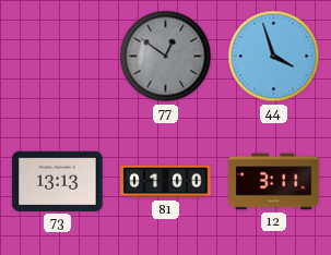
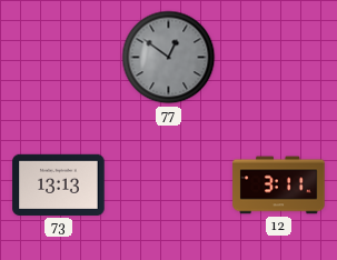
44: 3:57 -> none (274, 57)
81: 01:00 -> none (166, 182)
